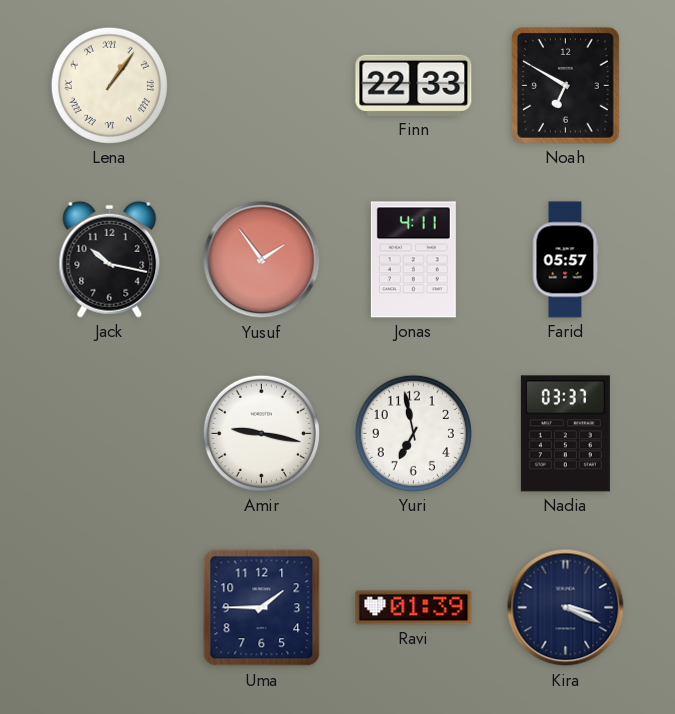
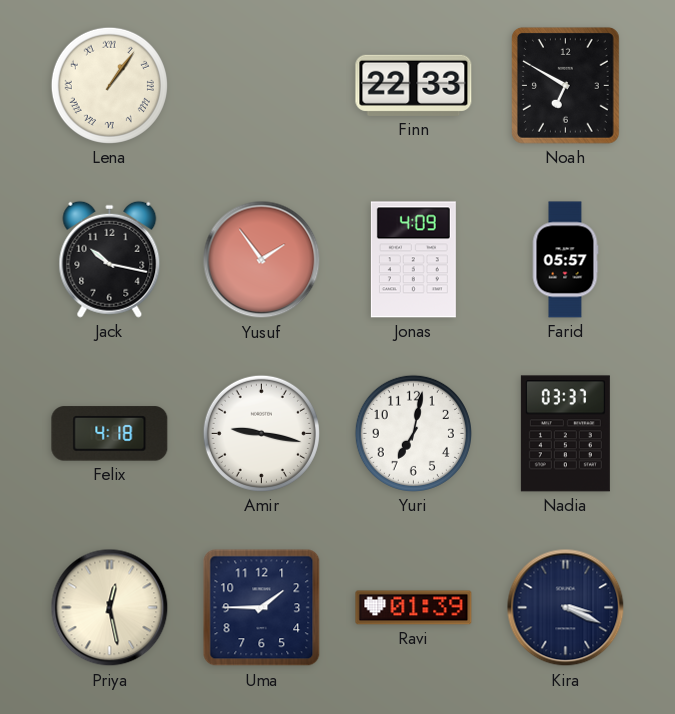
Jonas: 4:11 -> 4:09 (413, 260)
Felix: none -> 4:18 (110, 434)
Yuri: 6:58 -> 7:02 (413, 433)
Priya: none -> 12:28 (110, 608)
